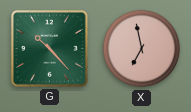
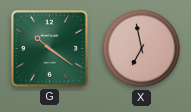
G: 10:23 -> 10:21 (49, 48)
